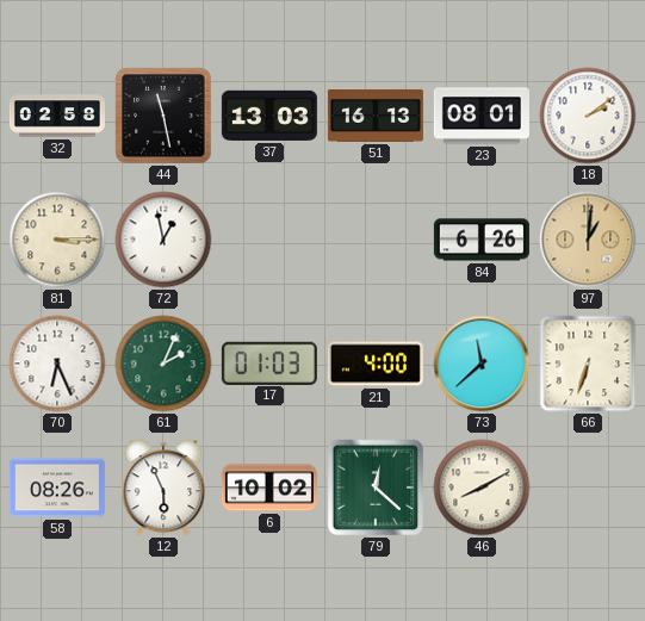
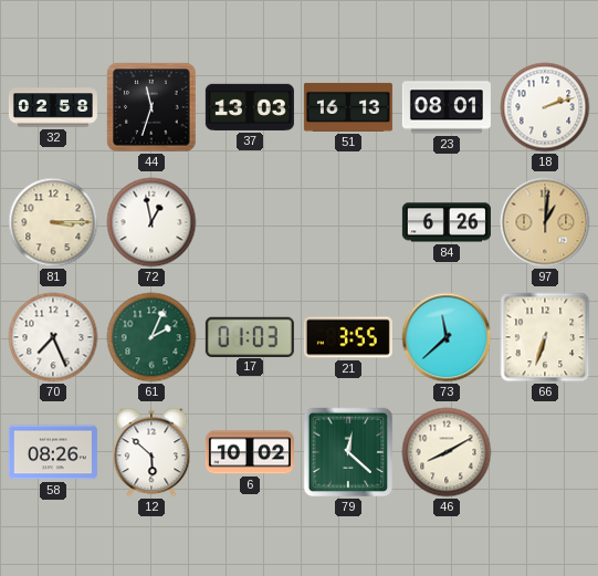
44: 11:28 -> 11:33 (151, 107)
18: 2:09 -> 2:12 (545, 107)
70: 6:26 -> 7:26 (53, 337)
21: 4:00 -> 3:55 (348, 337)
12: 5:56 -> 5:52 (151, 452)
